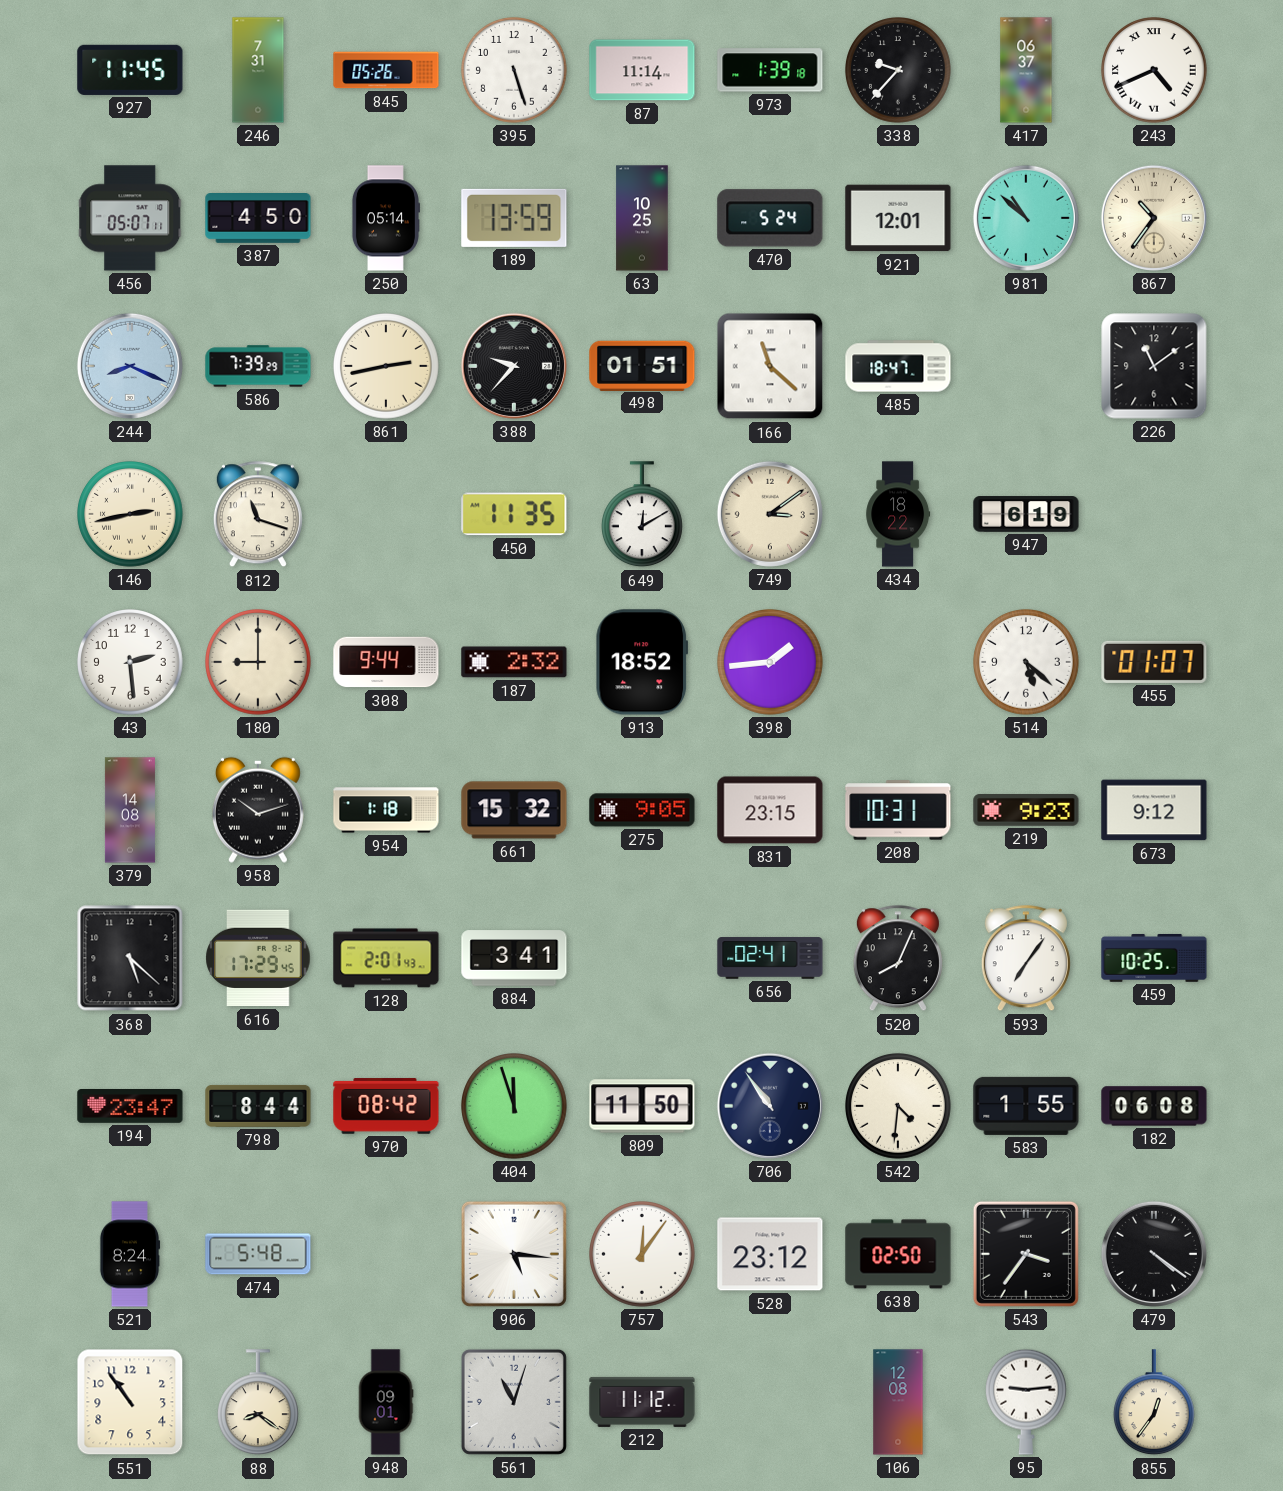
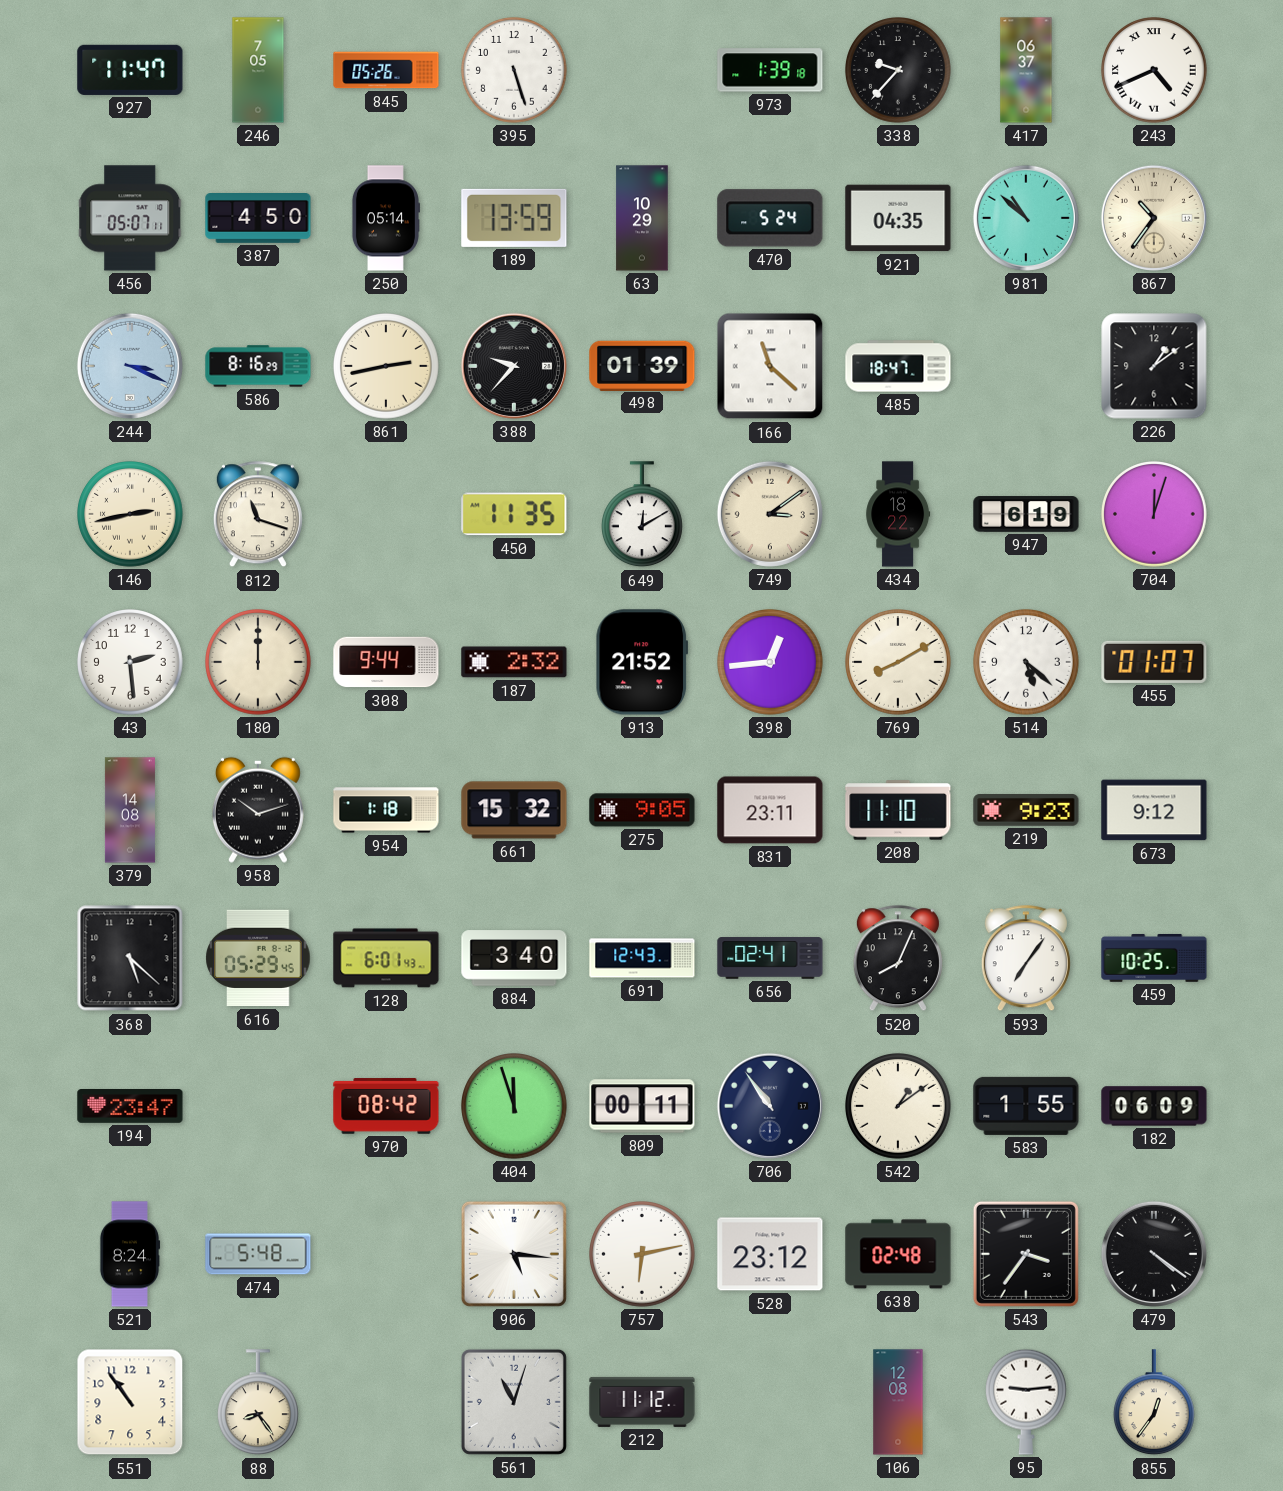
927: 11:45 -> 11:47 (130, 70)
246: 7:31 -> 7:05 (258, 70)
87: 11:14 -> none (642, 70)
63: 10:25 -> 10:29 (642, 218)
921: 12:01 -> 04:35 (898, 218)
244: 8:19 -> 3:19 (130, 366)
586: 7:39 -> 8:16 (258, 366)
498: 01:51 -> 01:39 (642, 365)
226: 11:09 -> 1:09 (1154, 366)
704: none -> 12:03 (1155, 515)
180: 9:00 -> 12:00 (259, 663)
913: 18:52 -> 21:52 (642, 662)
398: 1:44 -> 12:44 (771, 663)
769: none -> 8:10 (899, 663)
831: 23:15 -> 23:11 (770, 810)
208: 10:31 -> 11:10 (898, 810)
616: 17:29 -> 05:29 (258, 958)
128: 2:01 -> 6:01 (386, 958)
884: 3:41 -> 3:40 (514, 958)
691: none -> 12:43 (642, 958)
798: 8:44 -> none (258, 1106)
809: 11:50 -> 00:11 (642, 1106)
542: 4:31 -> 1:09 (899, 1107)
182: 06:08 -> 06:09 (1154, 1106)
757: 12:06 -> 6:13 (643, 1255)
638: 02:50 -> 02:48 (898, 1254)
88: 8:21 -> 8:24 (258, 1403)
948: 09:01 -> none (386, 1402)
